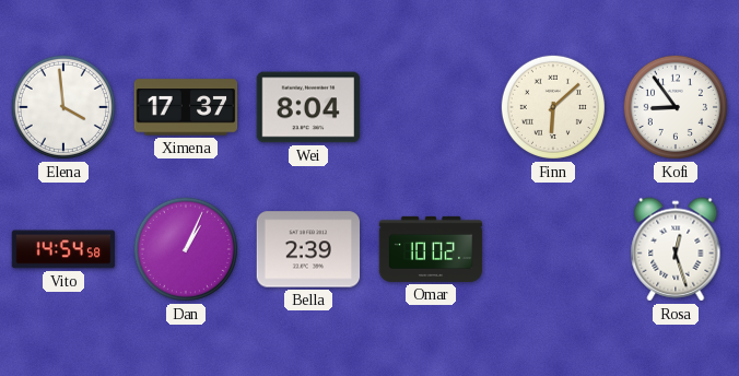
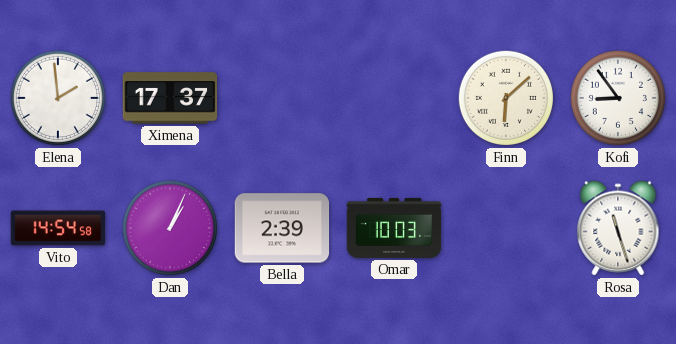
Elena: 3:59 -> 1:59 (58, 98)
Wei: 8:04 -> none (308, 107)
Omar: 10:02 -> 10:03 (394, 228)
Rosa: 12:27 -> 11:27 (618, 228)
